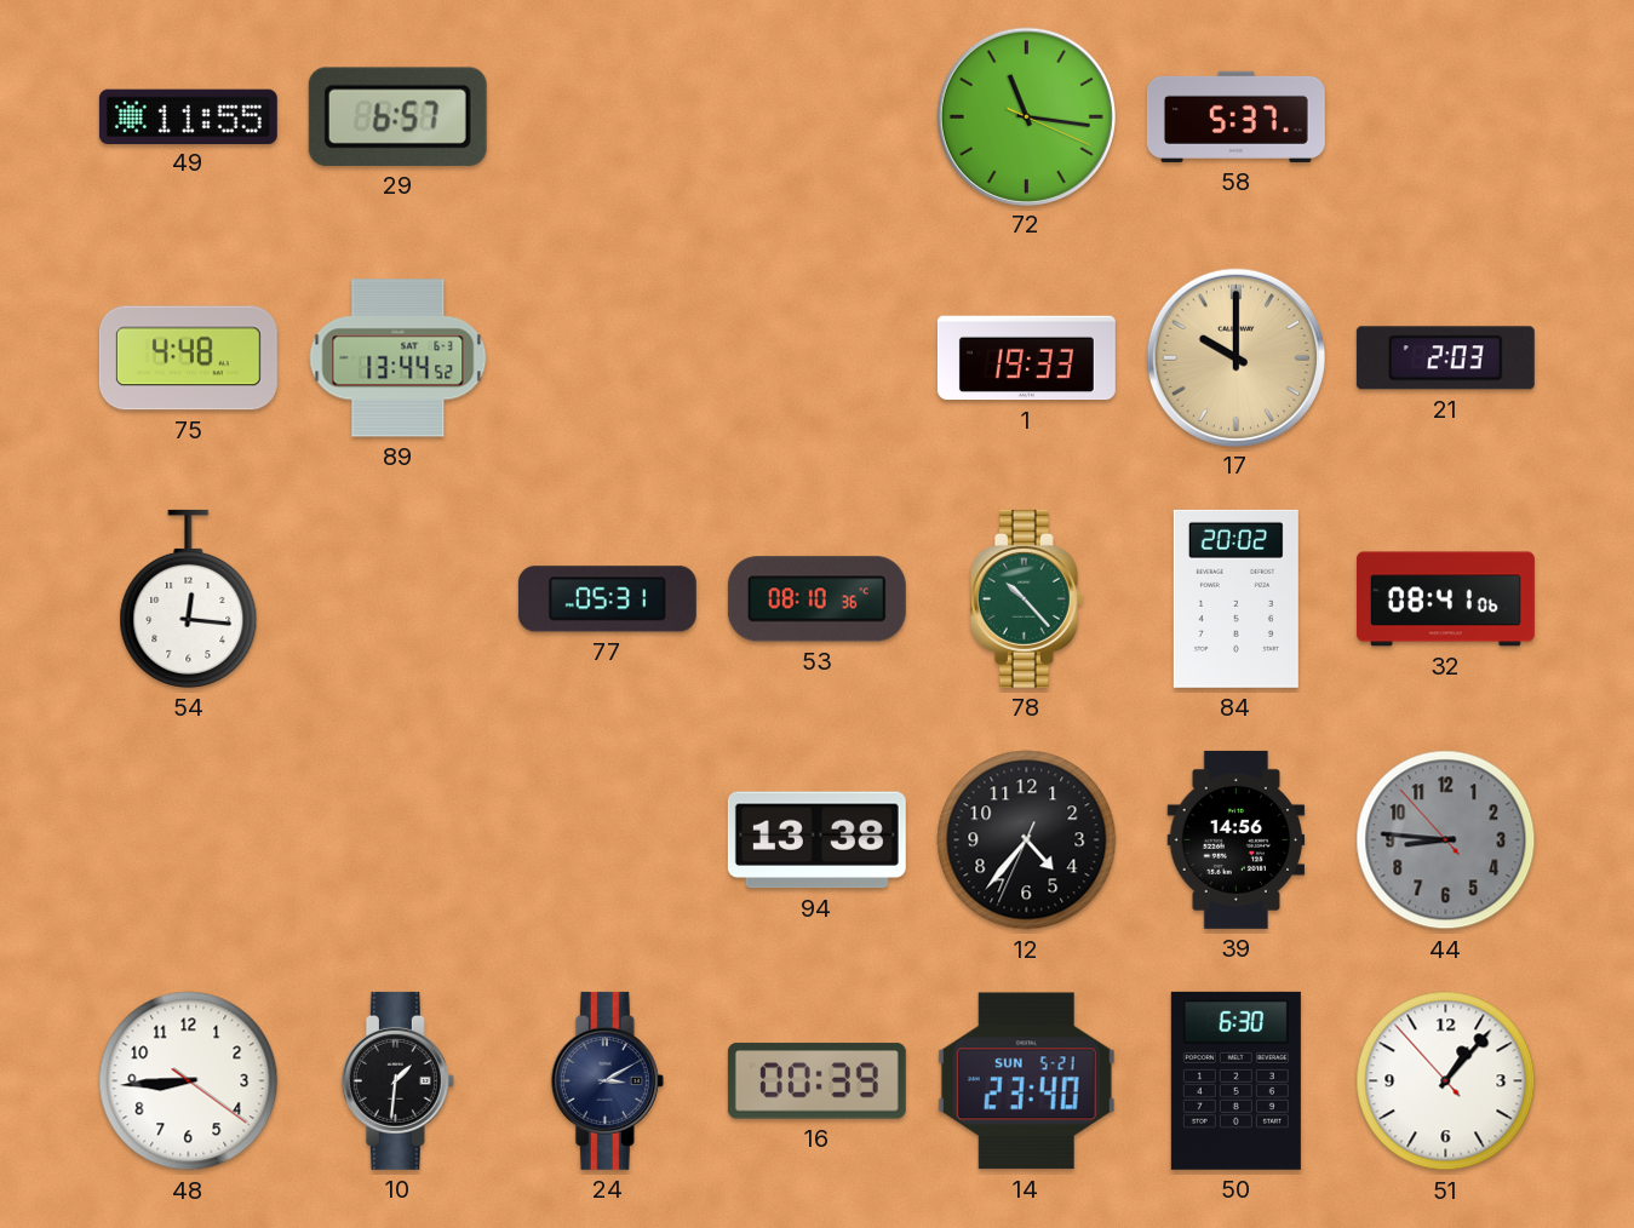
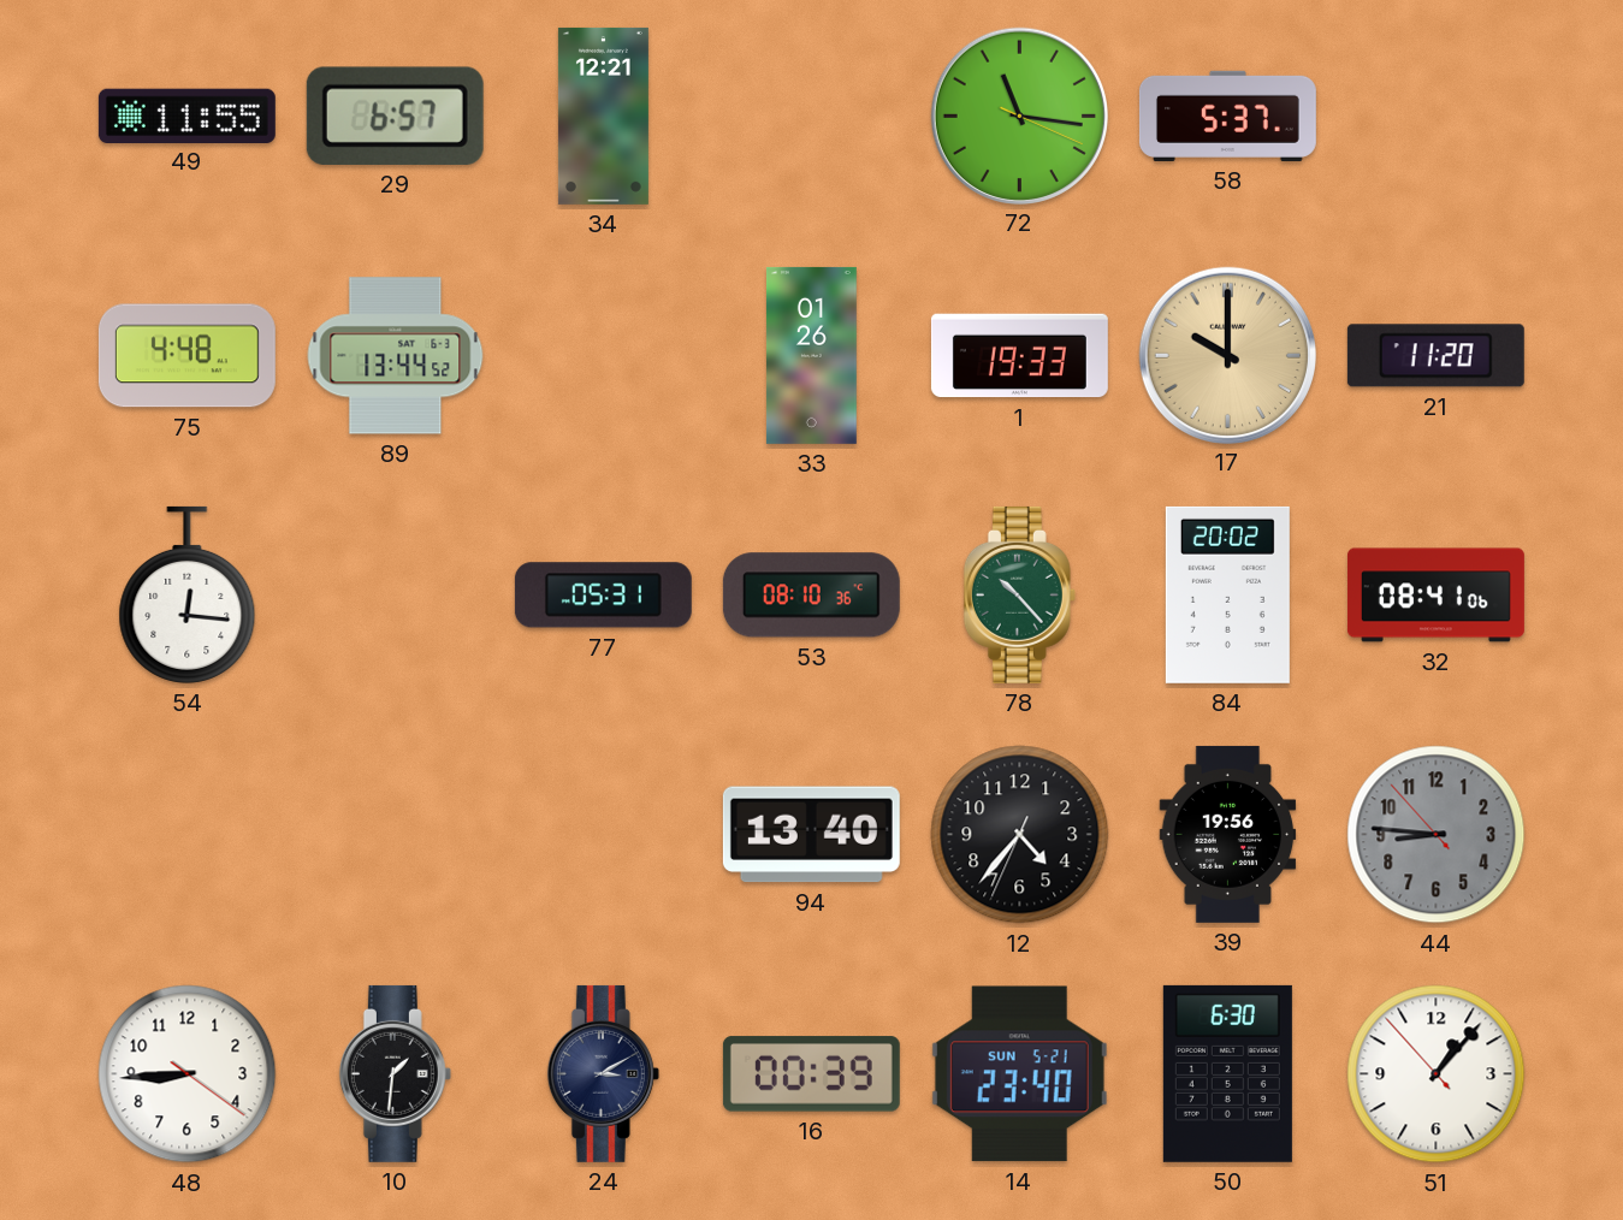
34: none -> 12:21 (603, 116)
33: none -> 01:26 (811, 355)
21: 2:03 -> 11:20 (1435, 356)
94: 13:38 -> 13:40 (811, 835)
39: 14:56 -> 19:56 (1228, 834)
